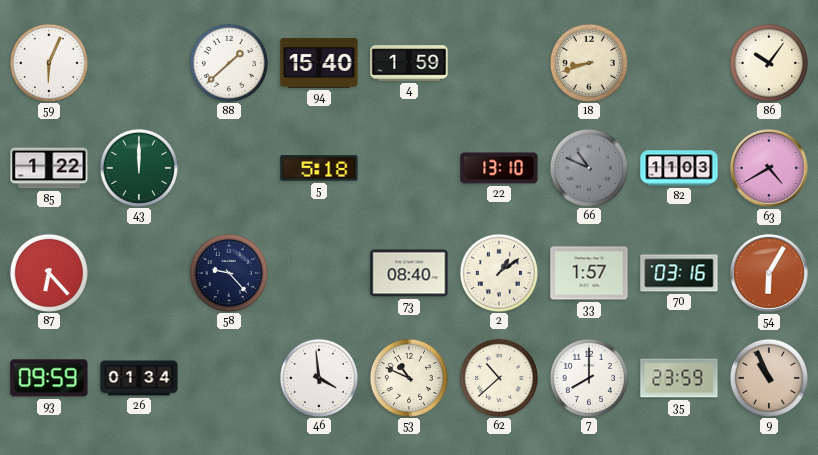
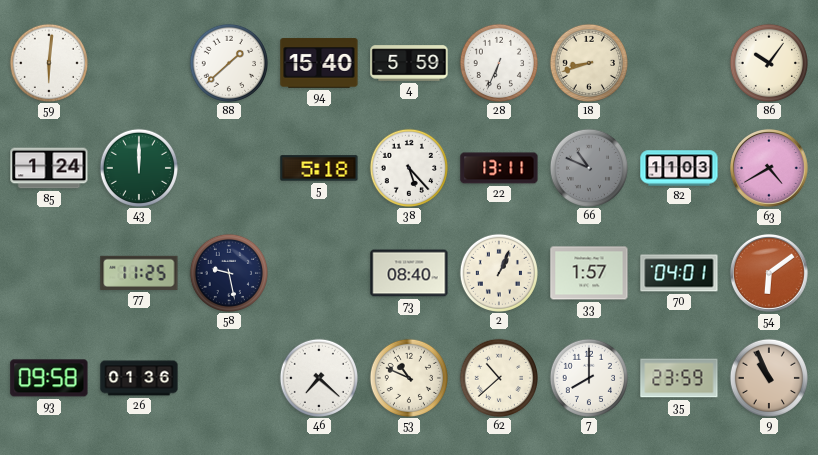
59: 6:04 -> 6:01 (48, 62)
4: 1:59 -> 5:59 (409, 63)
28: none -> 6:34 (498, 62)
85: 1:22 -> 1:24 (49, 168)
38: none -> 5:23 (408, 167)
22: 13:10 -> 13:11 (499, 168)
87: 6:23 -> none (48, 272)
77: none -> 11:25 (139, 273)
58: 9:23 -> 9:28 (228, 272)
2: 1:09 -> 1:04 (498, 272)
70: 03:16 -> 04:01 (679, 273)
54: 6:05 -> 6:09 (769, 273)
93: 09:59 -> 09:58 (49, 378)
26: 01:34 -> 01:36 (139, 378)
46: 3:59 -> 7:22 (318, 377)
